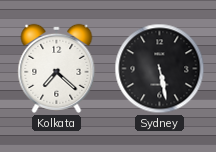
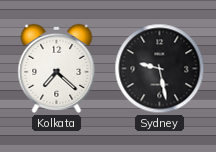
Sydney: 5:28 -> 9:28 (160, 69)
